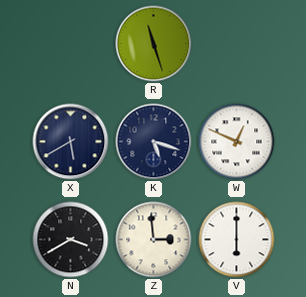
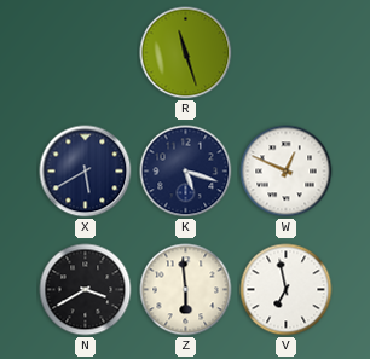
Z: 2:59 -> 5:59 (186, 290)
V: 6:00 -> 6:58 (287, 290)
